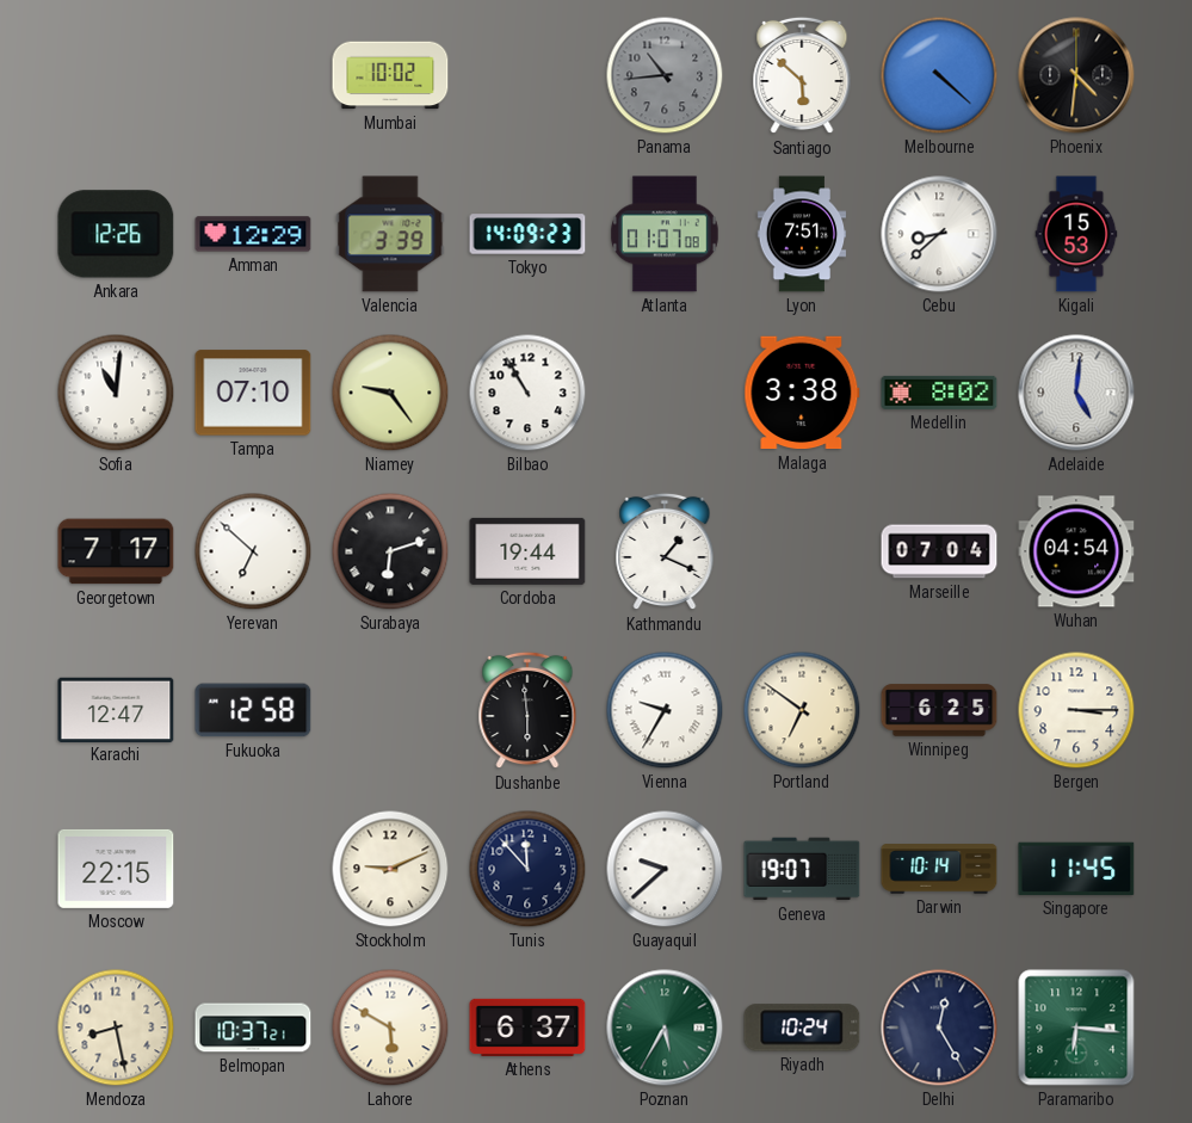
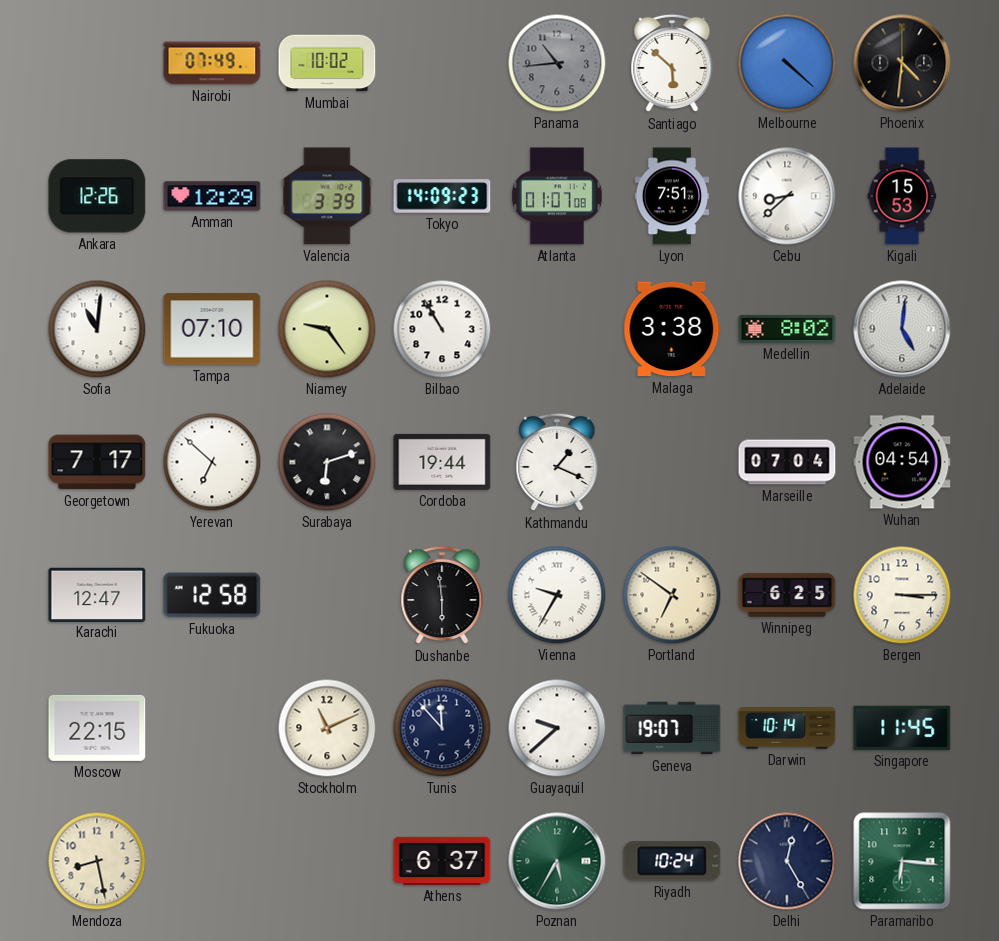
Nairobi: none -> 07:49 (212, 63)
Stockholm: 9:11 -> 11:11 (327, 728)
Belmopan: 10:37 -> none (253, 1028)
Lahore: 5:50 -> none (390, 1028)
